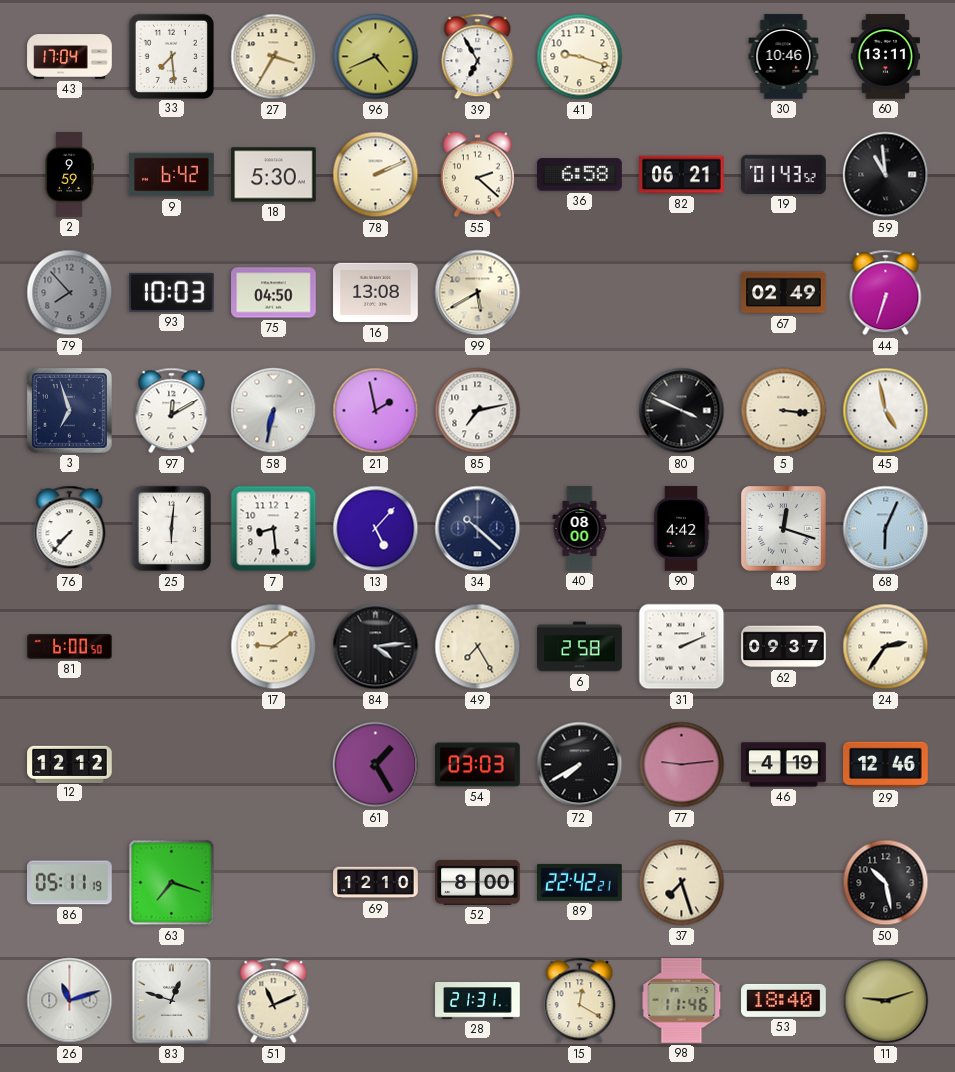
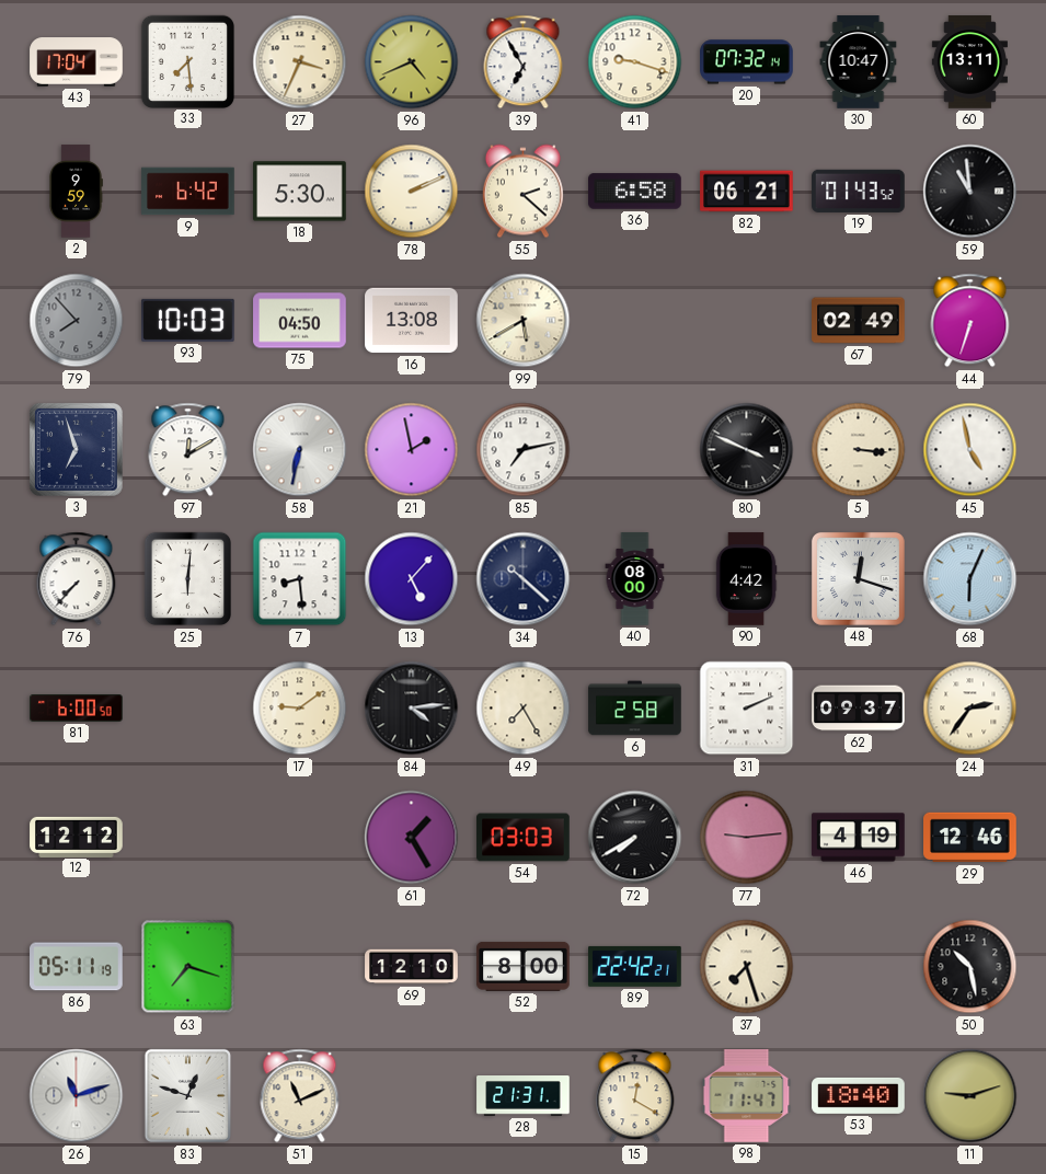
27: 3:35 -> 3:34 (300, 62)
20: none -> 07:32 (747, 62)
30: 10:46 -> 10:47 (859, 62)
98: 11:46 -> 11:47 (747, 1096)
